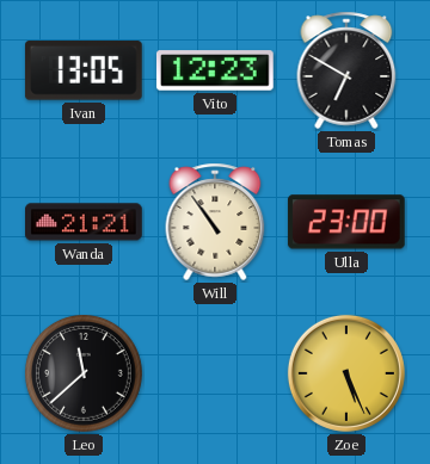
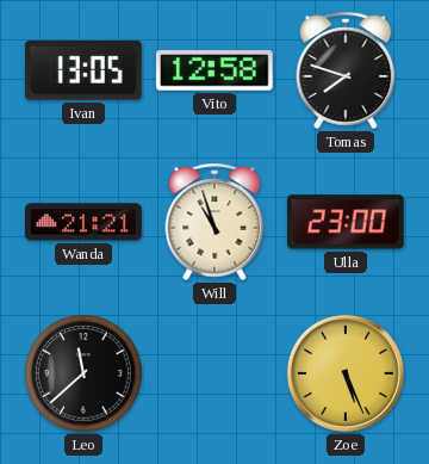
Vito: 12:23 -> 12:58 (214, 70)
Tomas: 6:50 -> 7:48 (346, 70)
Will: 10:54 -> 10:57 (214, 222)
